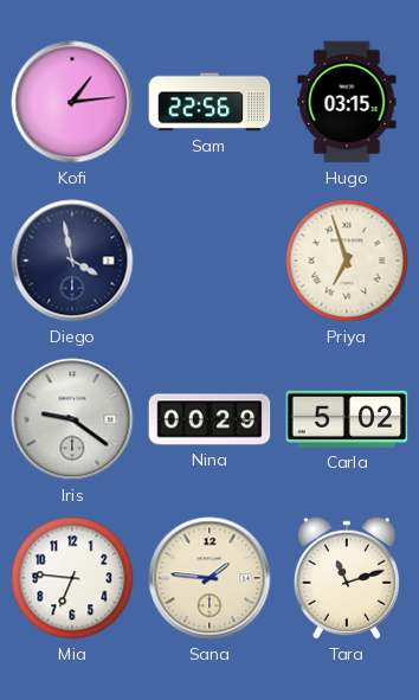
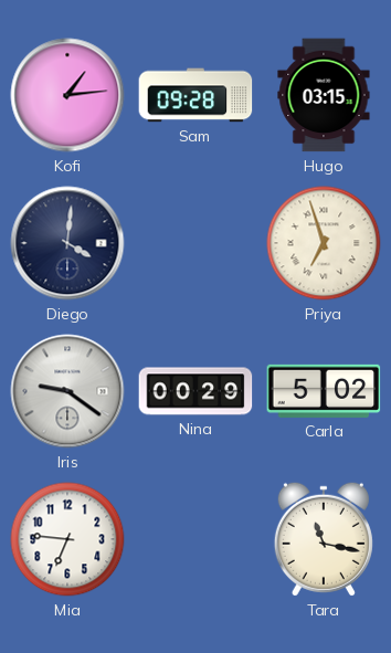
Sam: 22:56 -> 09:28 (196, 95)
Diego: 3:58 -> 4:01 (67, 243)
Sana: 1:46 -> none (209, 578)
Tara: 11:12 -> 11:17 (324, 539)
